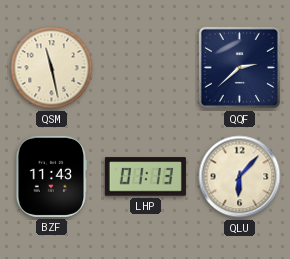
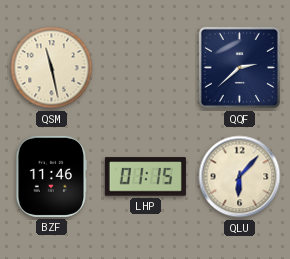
BZF: 11:43 -> 11:46 (52, 176)
LHP: 01:13 -> 01:15 (145, 177)
